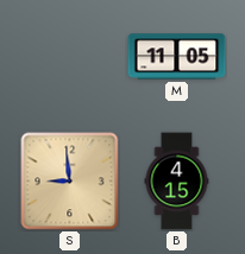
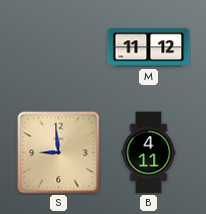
M: 11:05 -> 11:12 (149, 48)
B: 4:15 -> 4:11 (149, 153)
